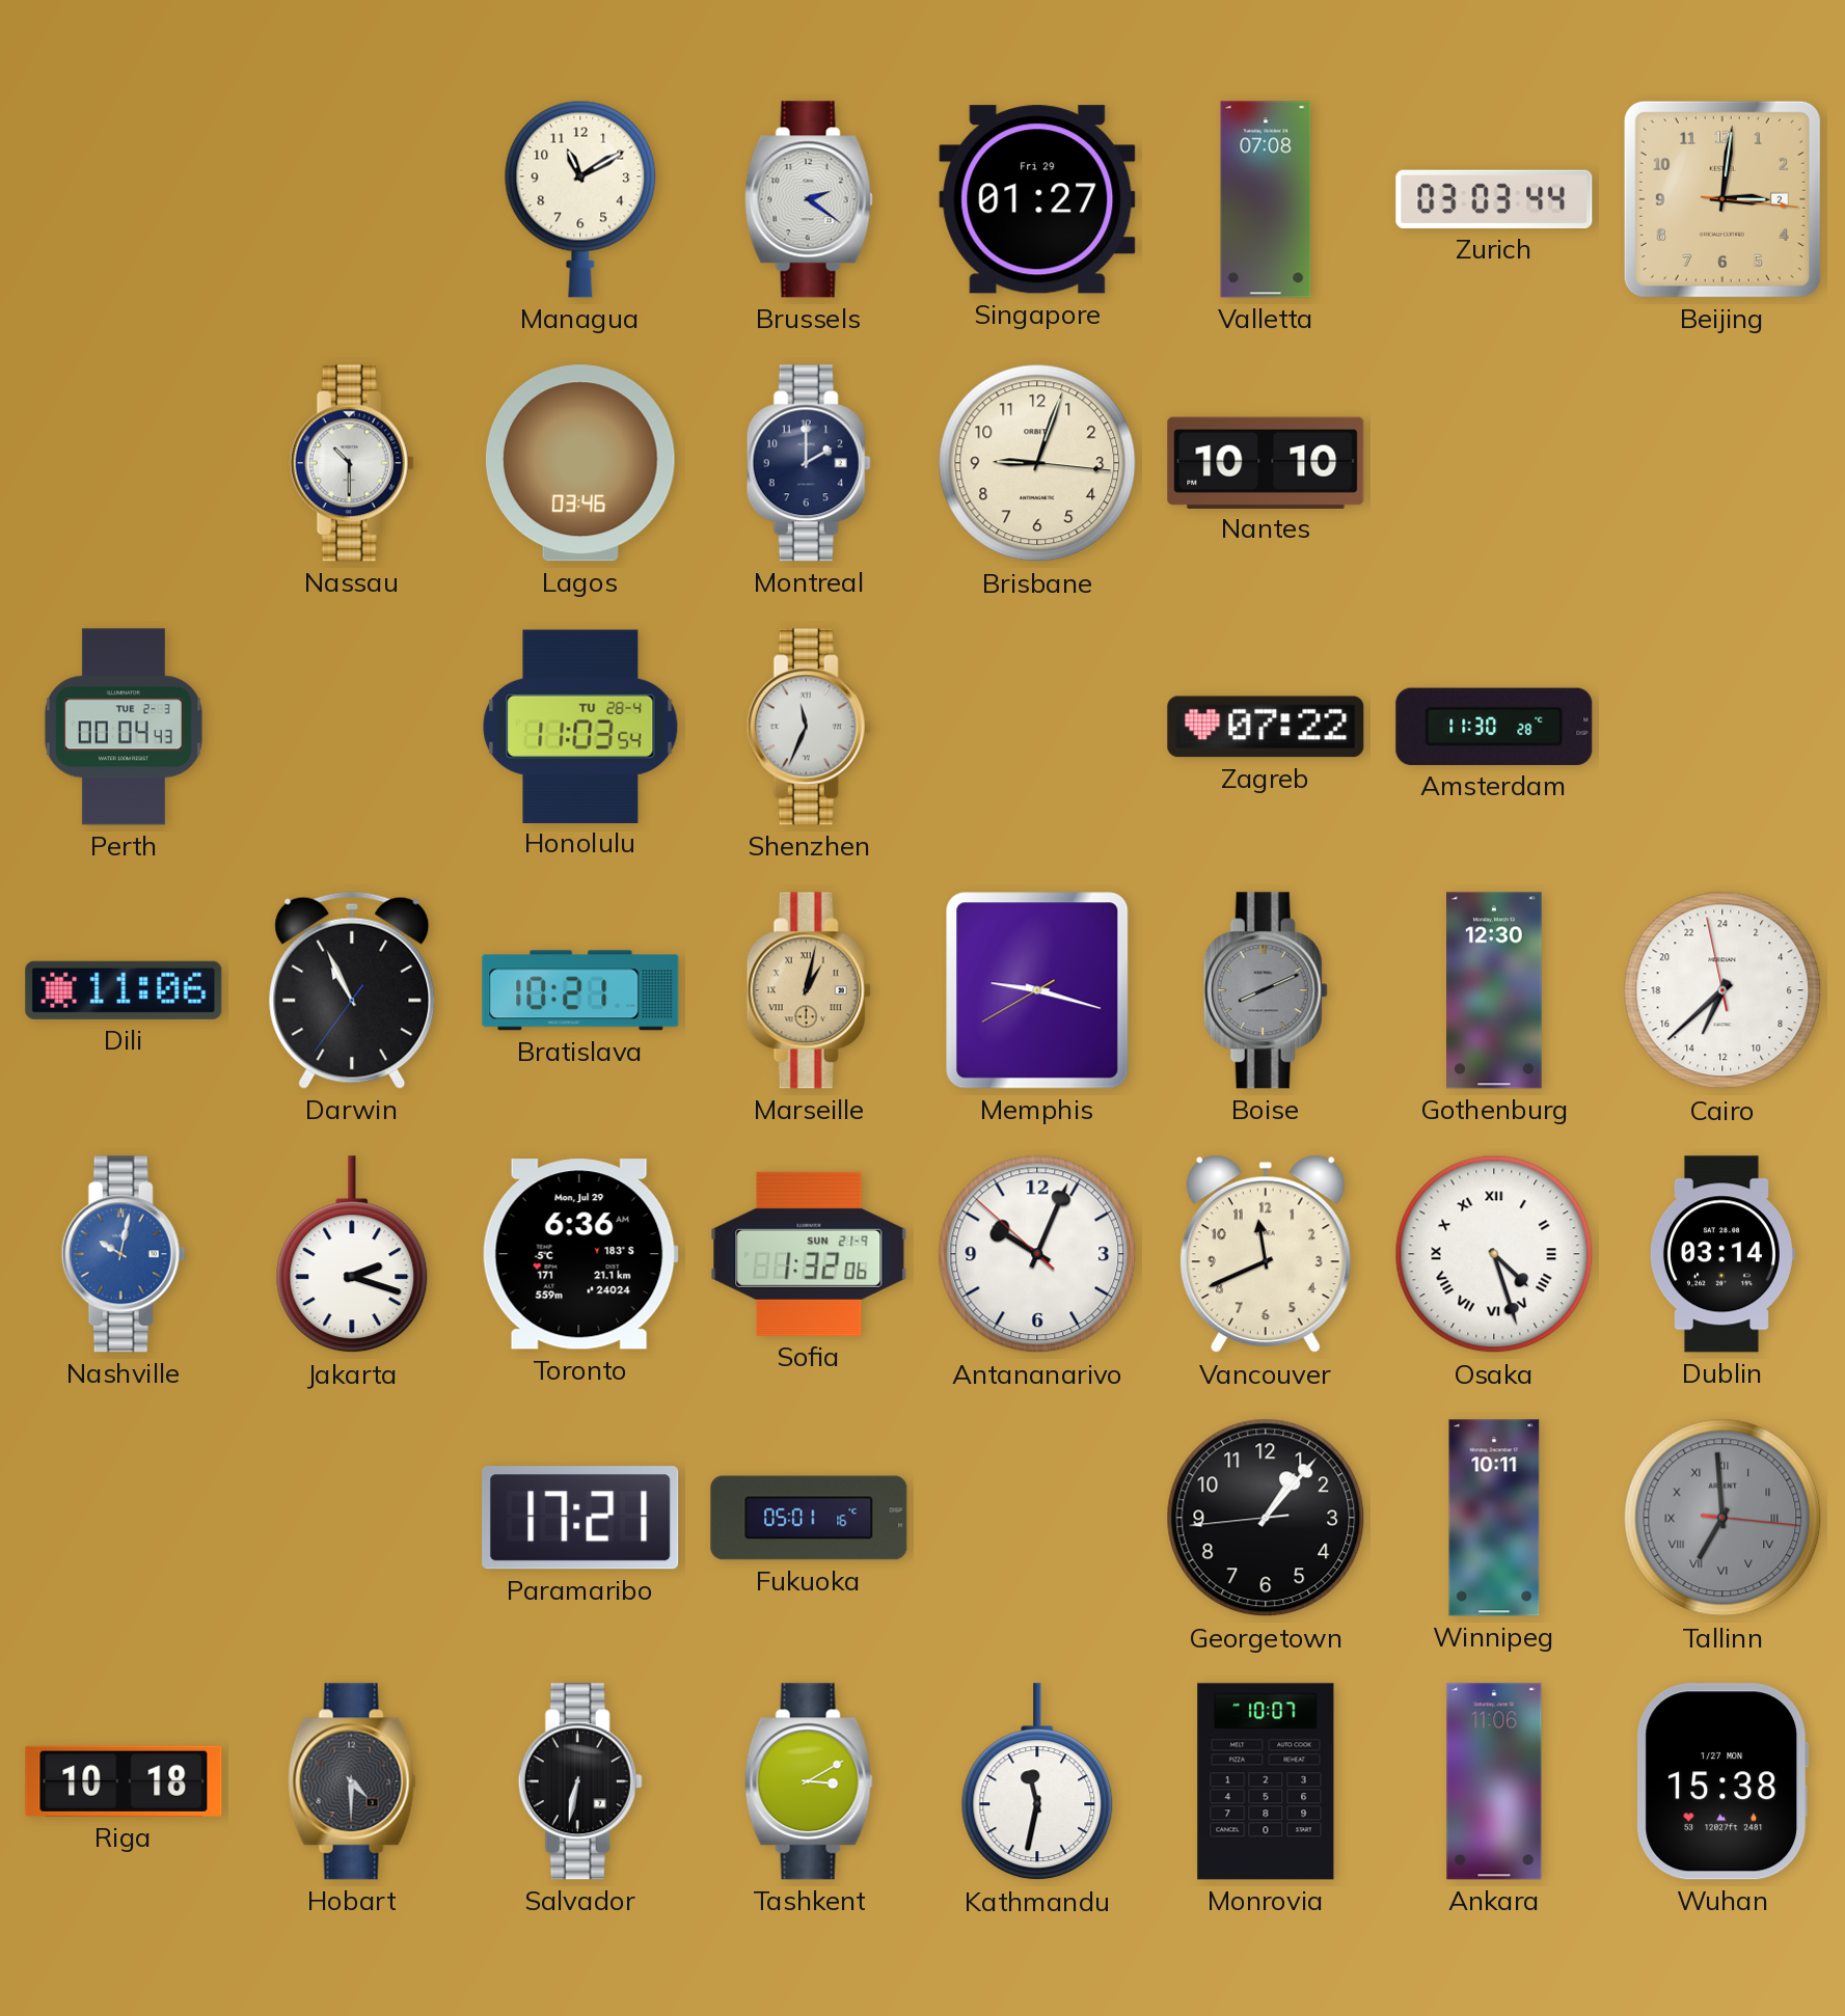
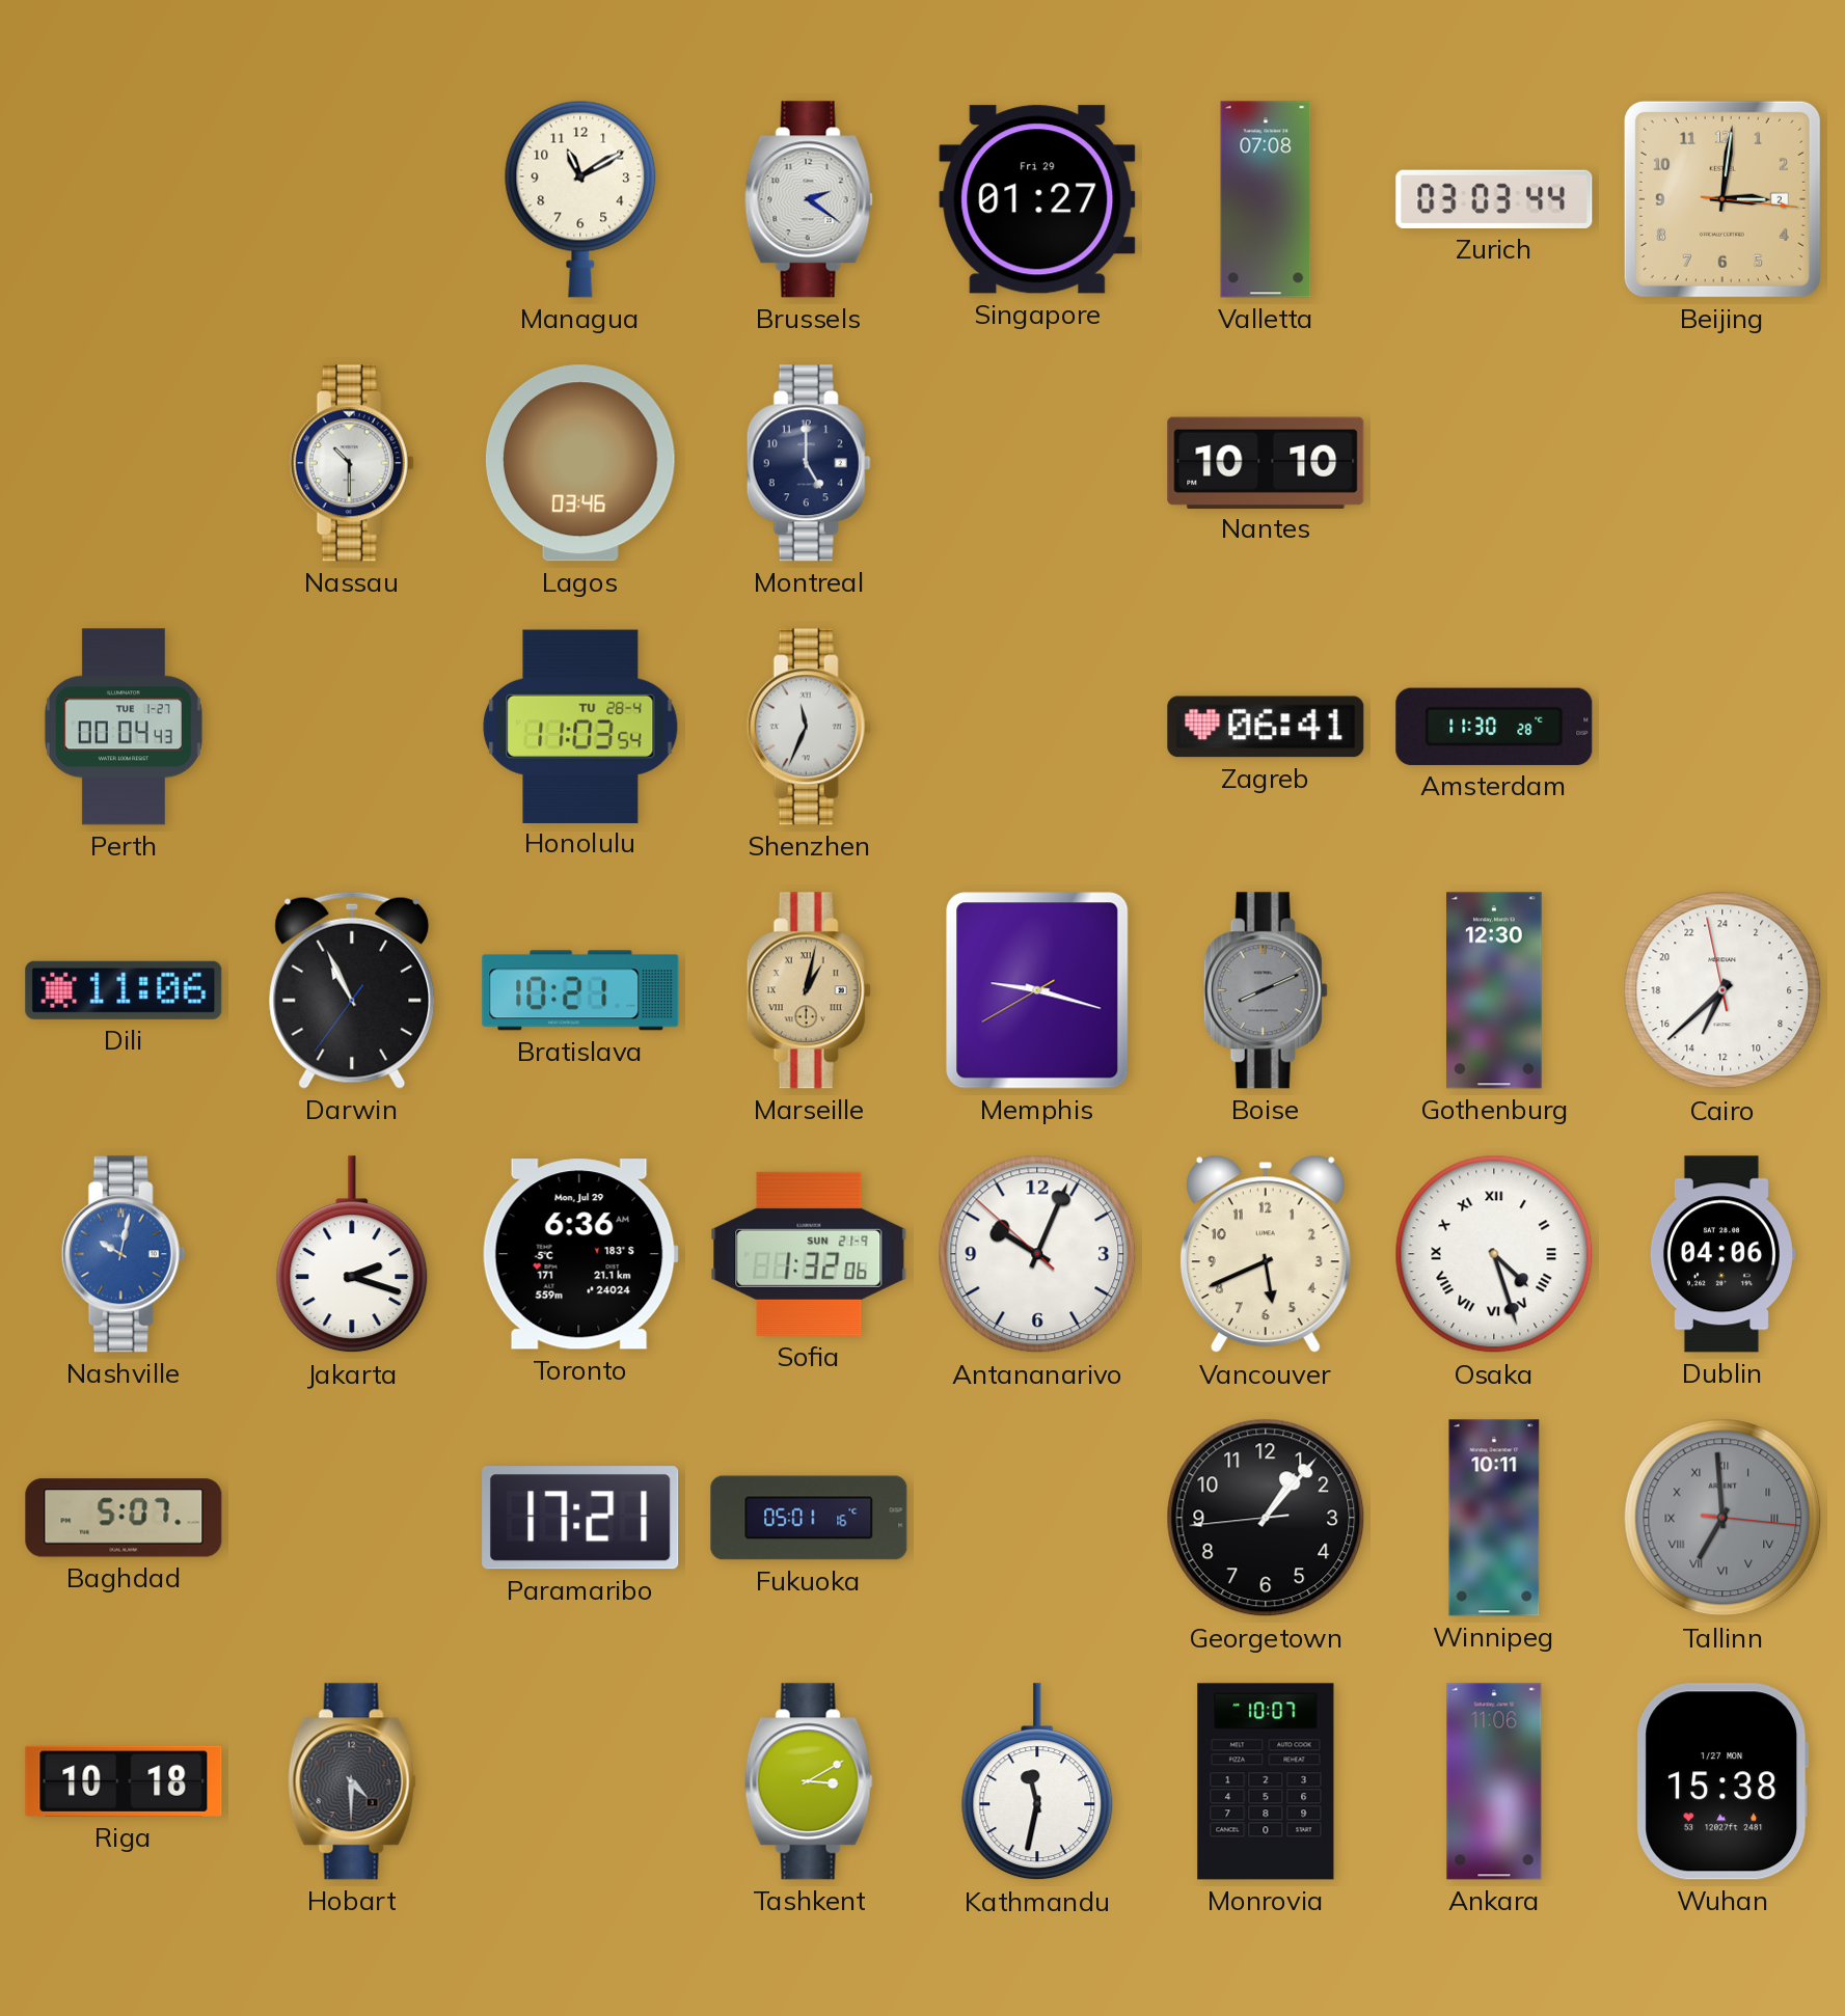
Montreal: 2:00 -> 5:00 (809, 463)
Brisbane: 9:03 -> none (1037, 463)
Perth date: TUE 2-3 -> TUE 1-27 (124, 727)
Zagreb: 07:22 -> 06:41 (1266, 727)
Vancouver: 11:41 -> 5:41 (1266, 1254)
Dublin: 03:14 -> 04:06 (1721, 1254)
Baghdad: none -> 5:07 (124, 1518)
Salvador: 6:32 -> none (580, 1781)
